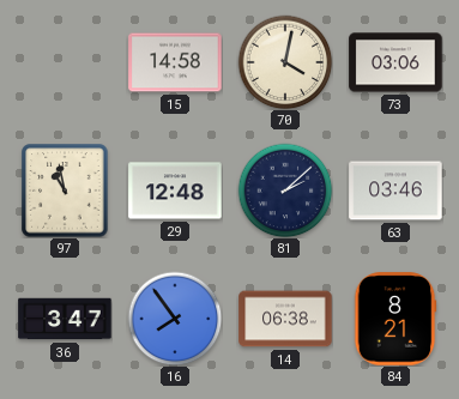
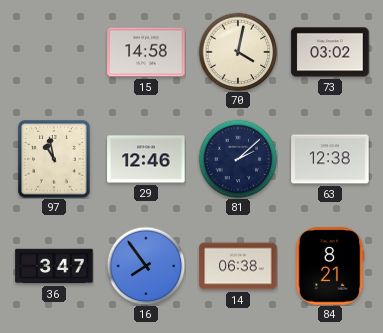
73: 03:06 -> 03:02 (330, 52)
29: 12:48 -> 12:46 (146, 159)
63: 03:46 -> 12:38 (330, 159)
